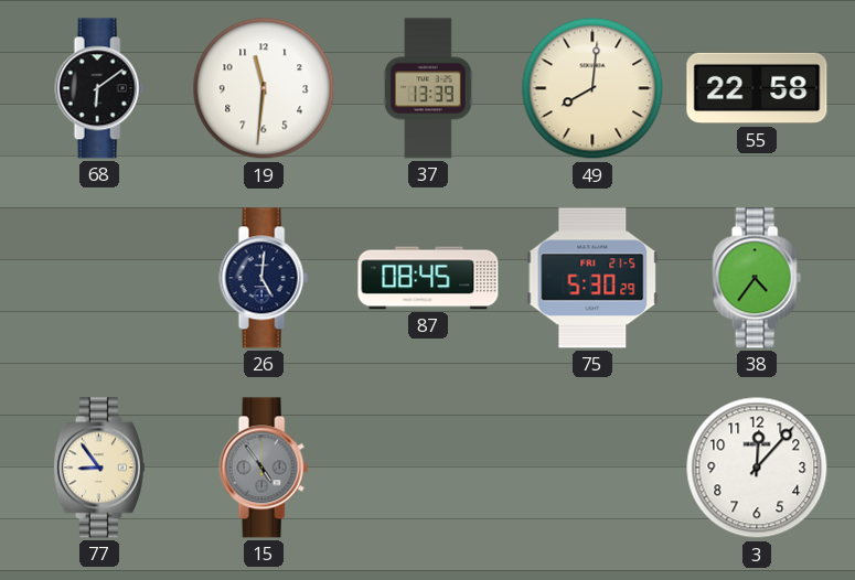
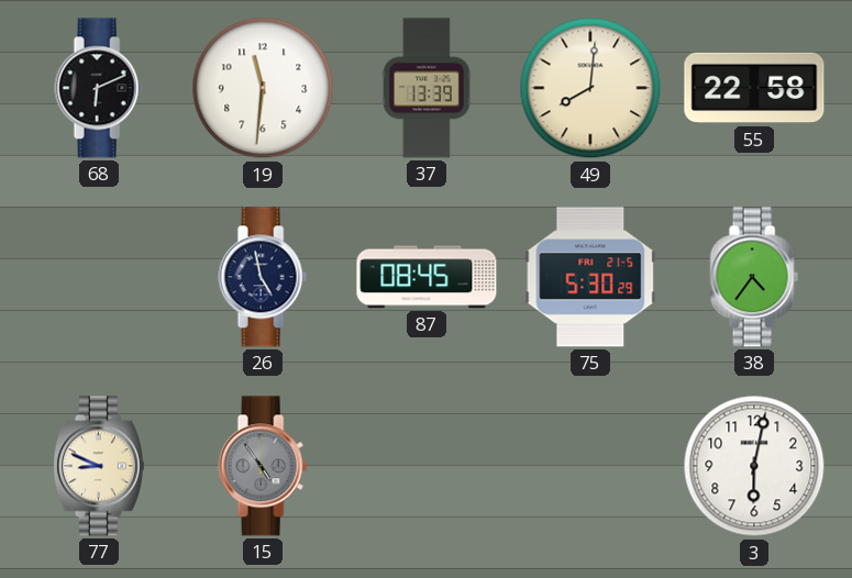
68: 6:09 -> 6:11 (99, 88)
26: 5:01 -> 4:58 (263, 277)
77: 8:54 -> 8:49 (99, 466)
3: 12:07 -> 6:02 (754, 466)
